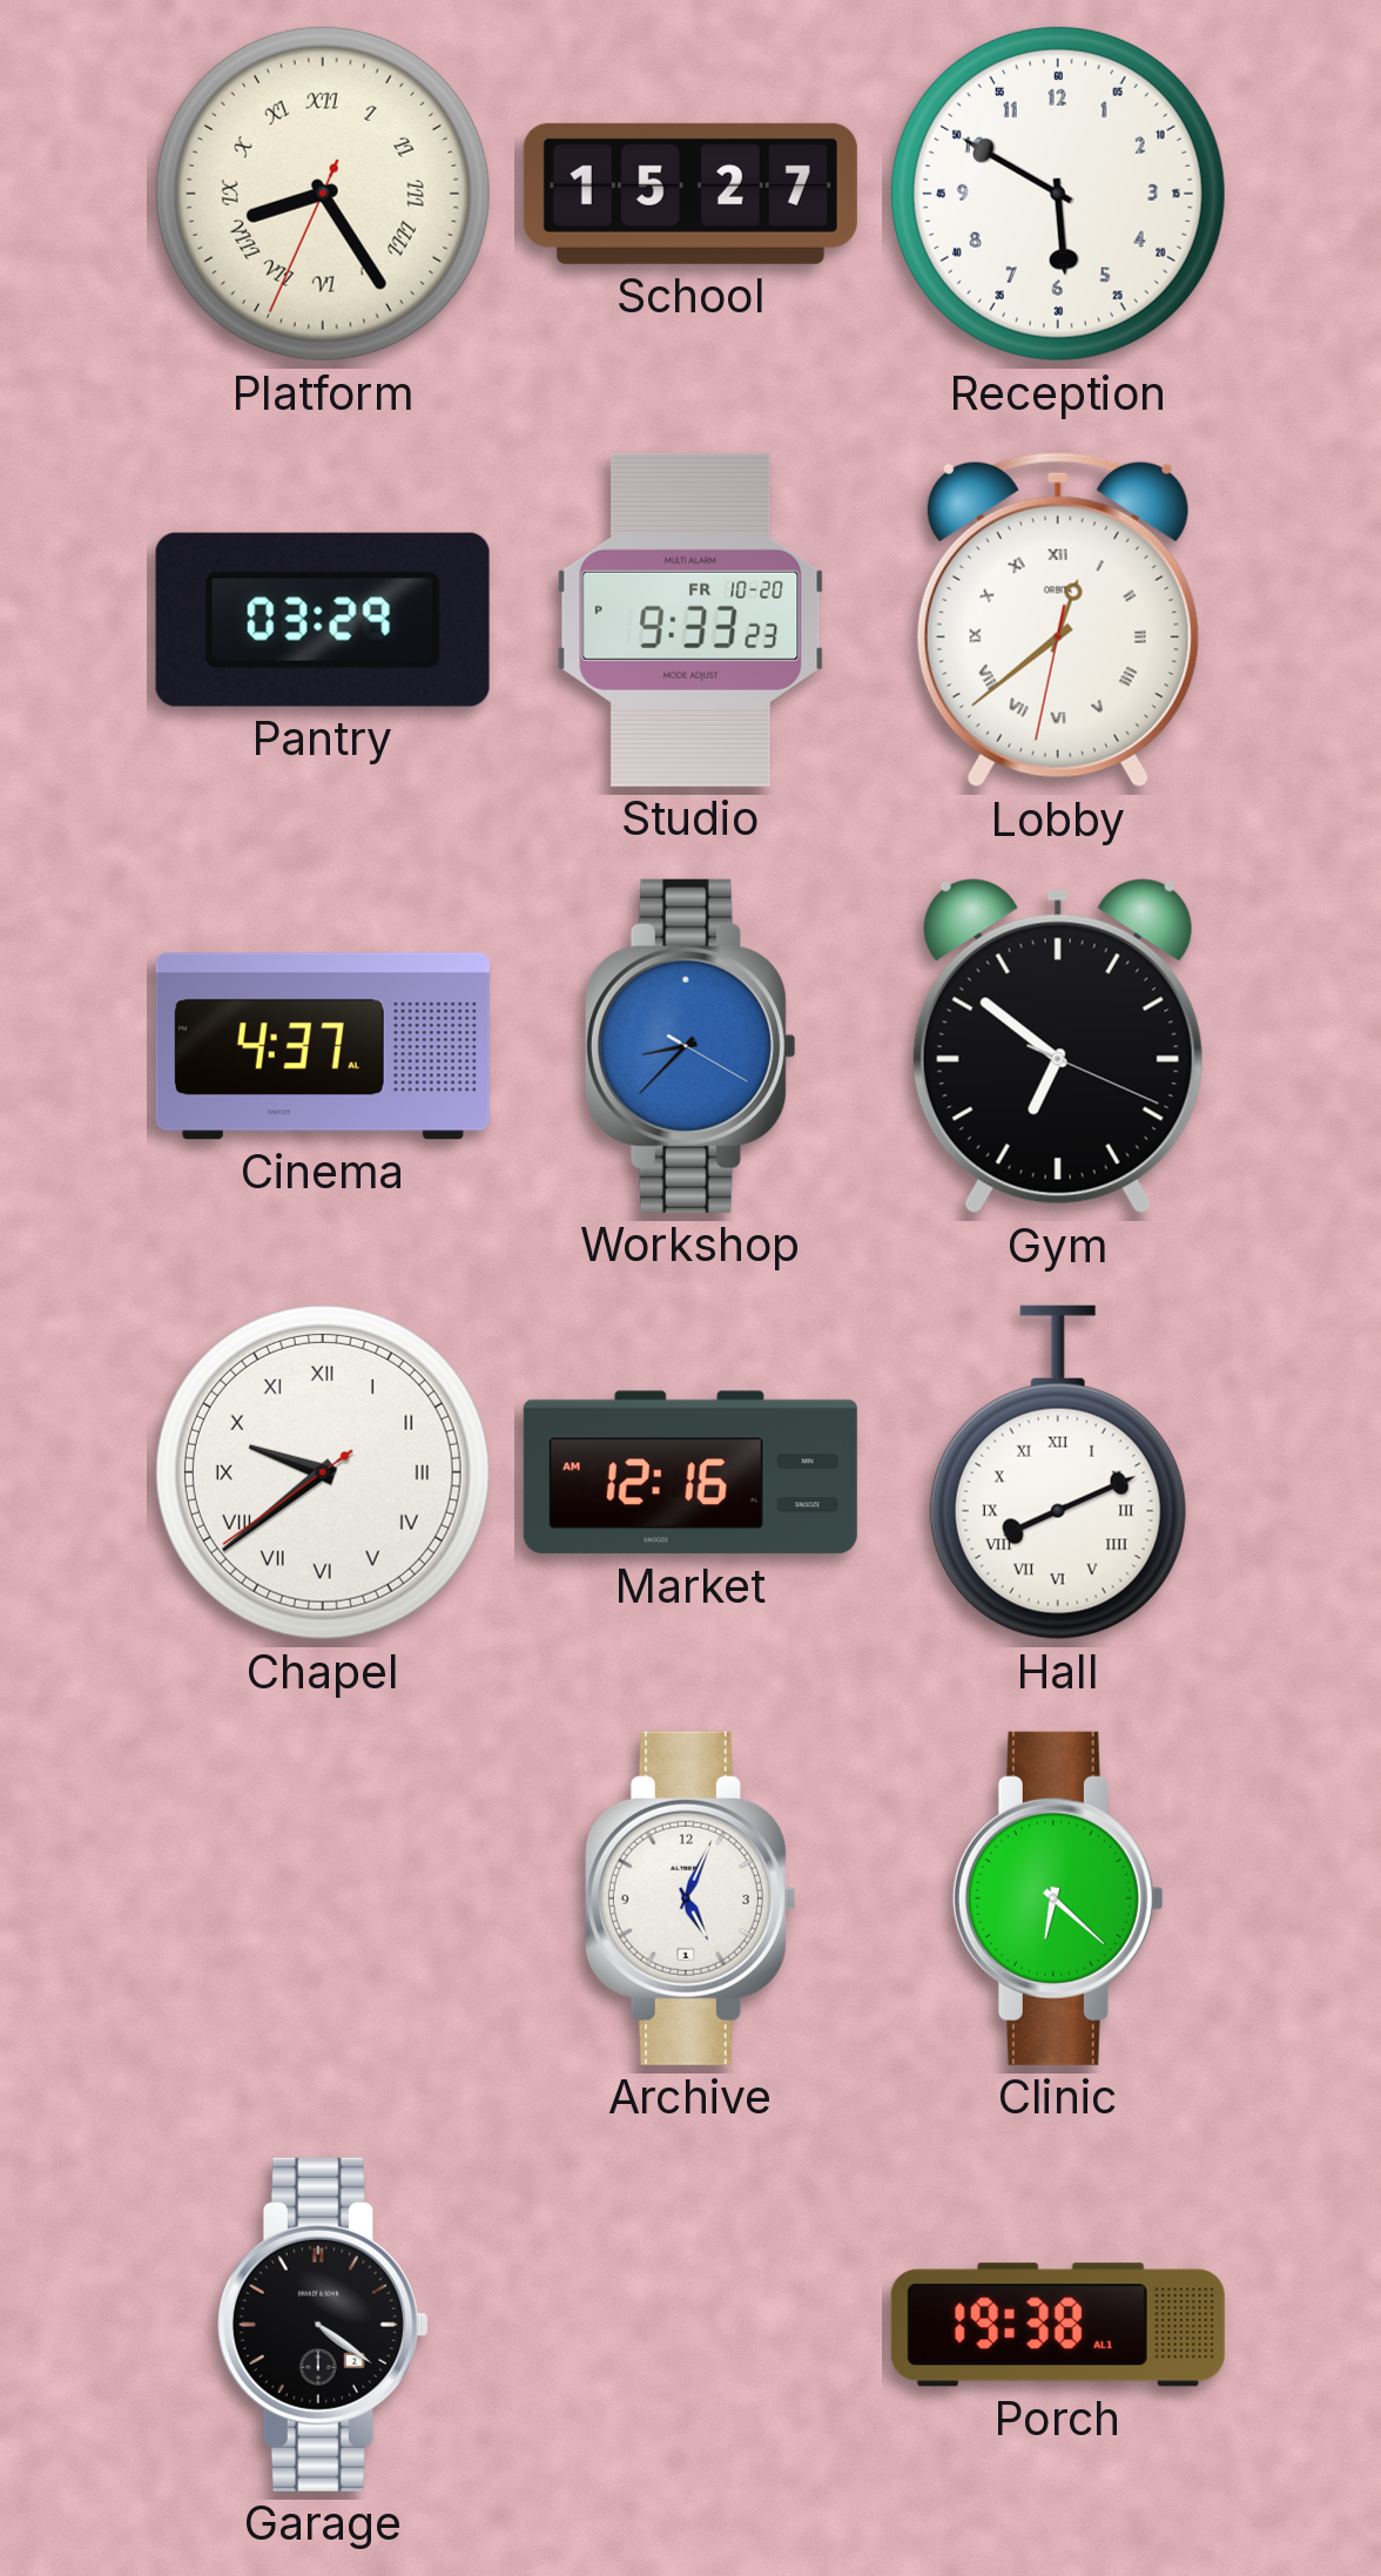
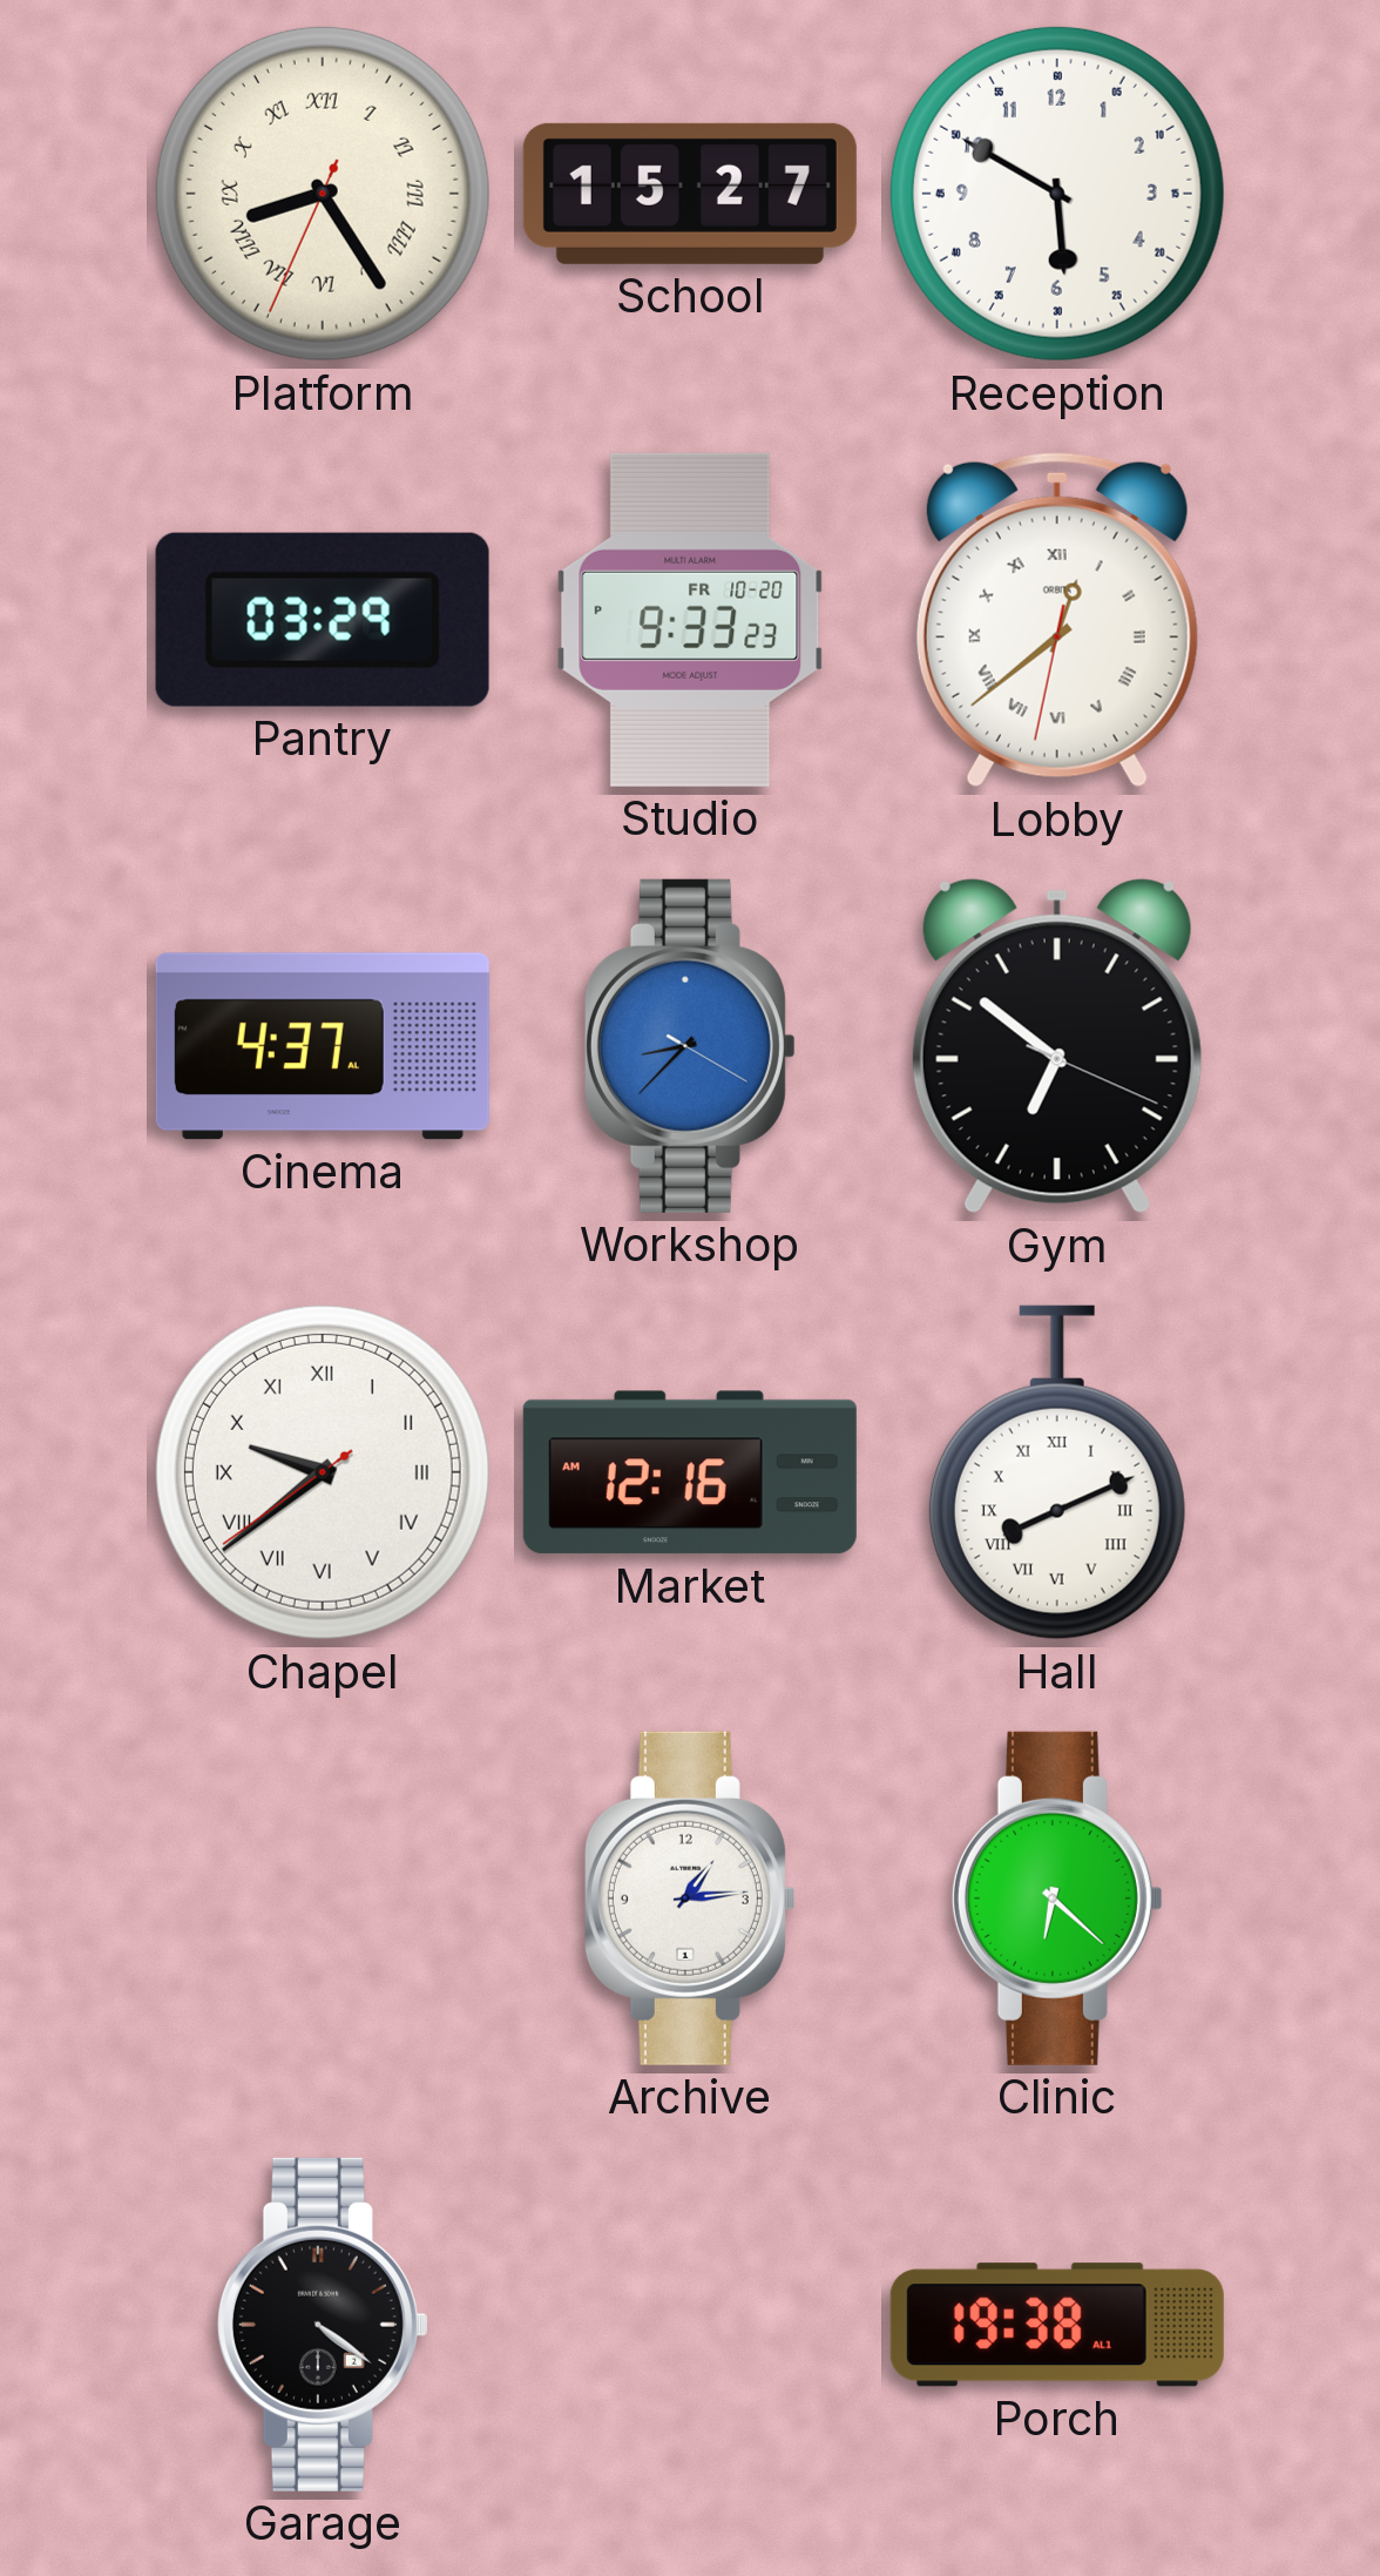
Archive: 5:04 -> 1:14 (690, 1899)
